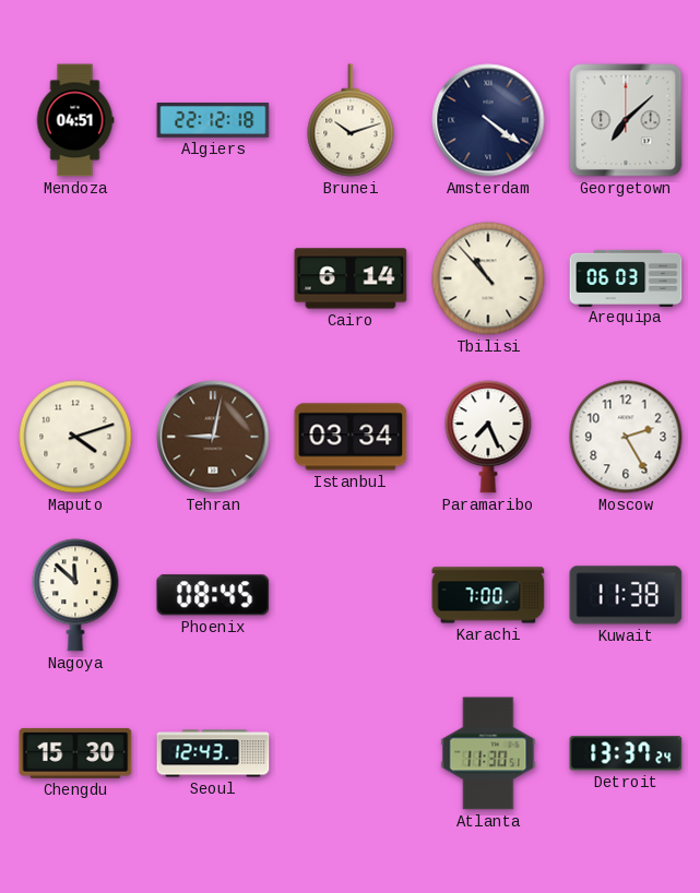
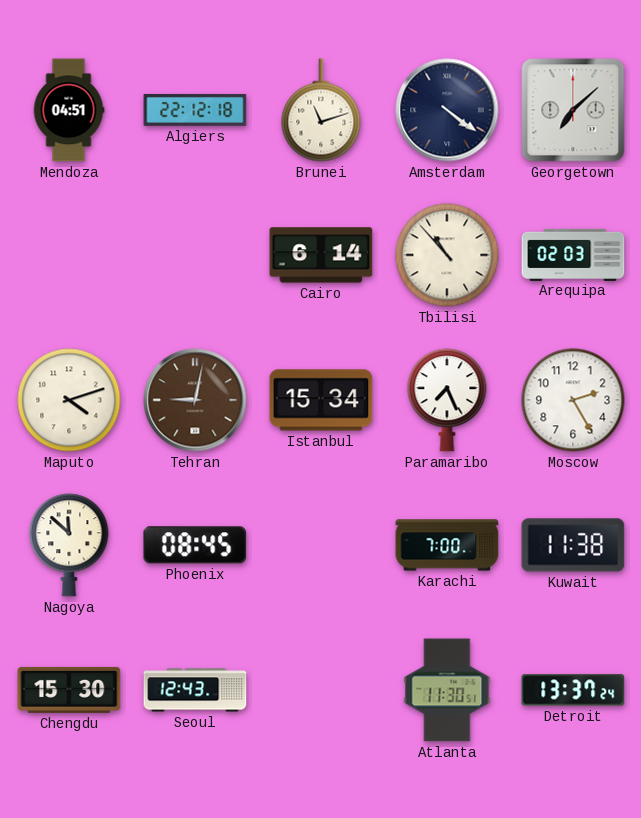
Brunei: 10:12 -> 11:12 (321, 110)
Arequipa: 06:03 -> 02:03 (573, 254)
Istanbul: 03:34 -> 15:34 (321, 400)
